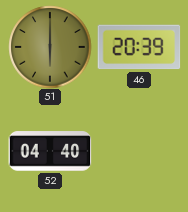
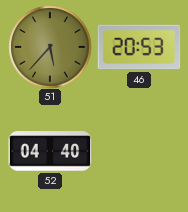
51: 6:00 -> 5:37 (50, 47)
46: 20:39 -> 20:53 (139, 47)
